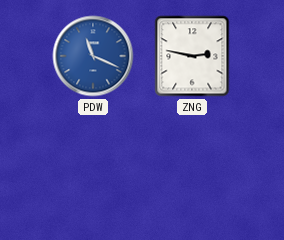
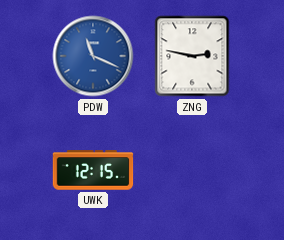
UWK: none -> 12:15 (93, 170)
